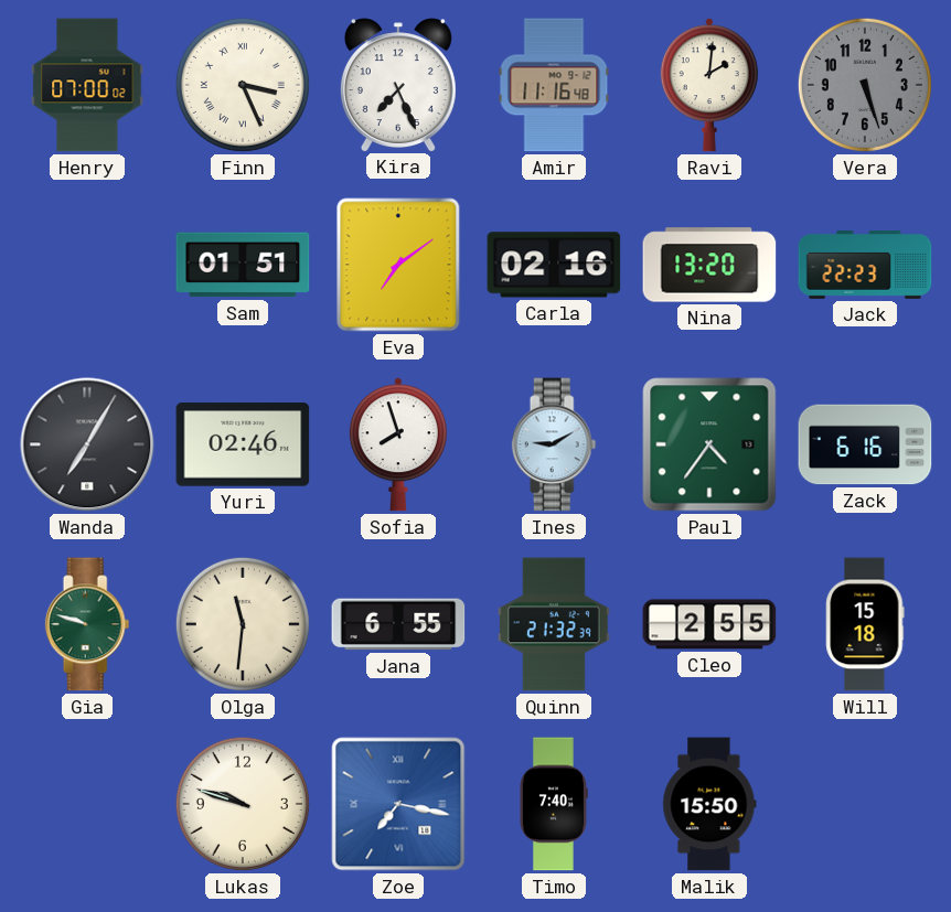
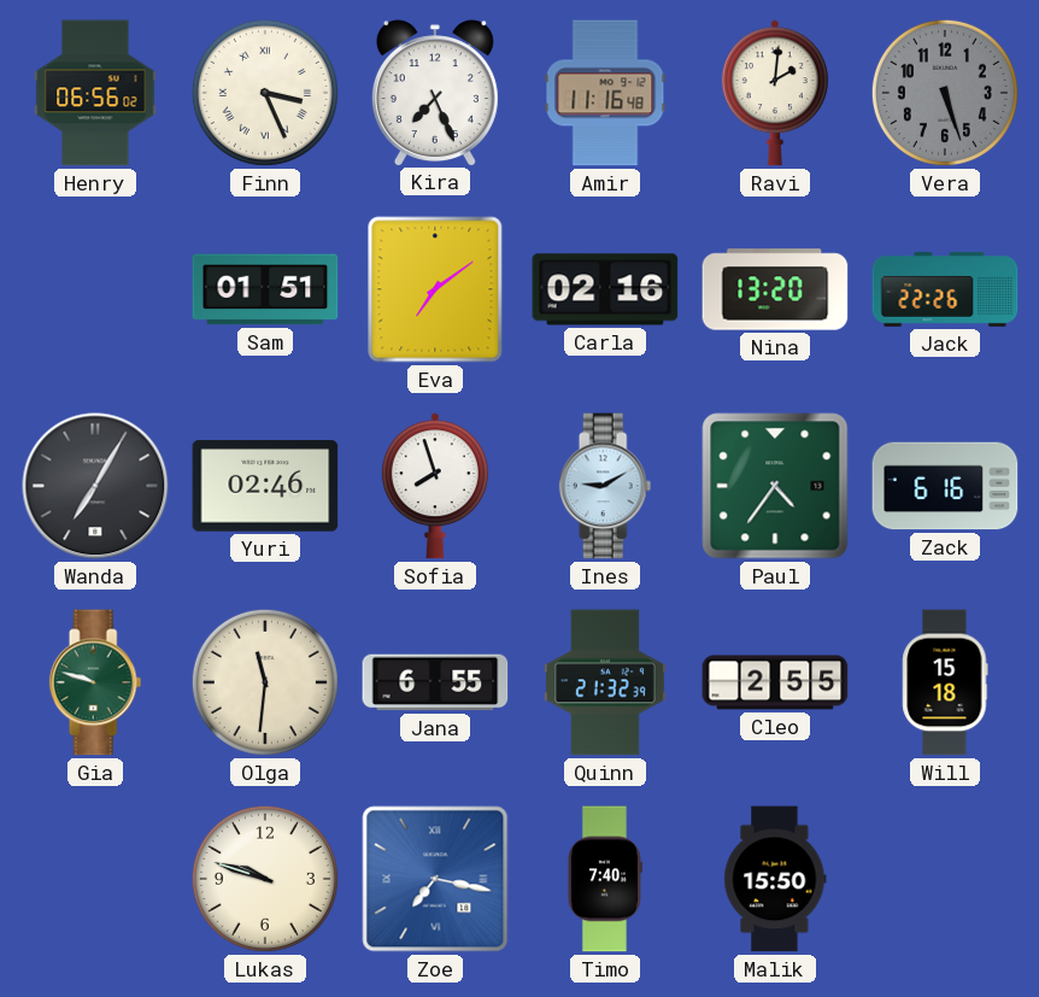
Henry: 07:00 -> 06:56 (95, 93)
Jack: 22:23 -> 22:26 (945, 289)
